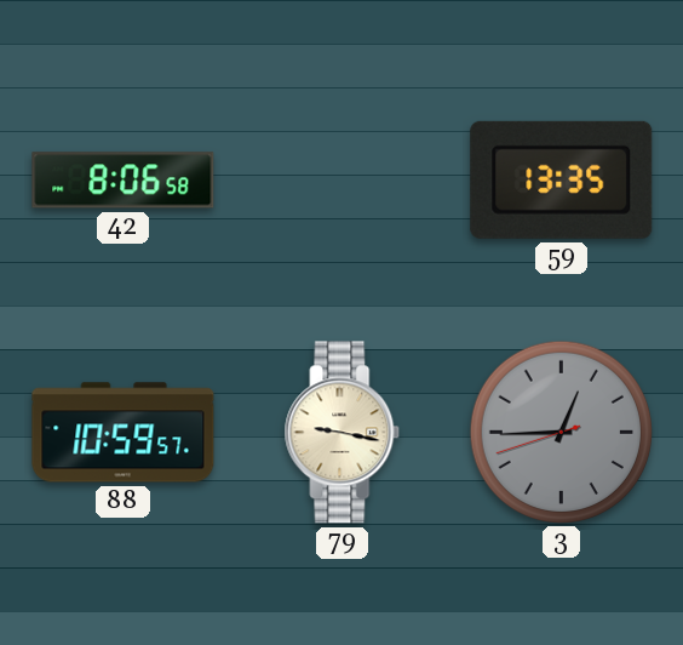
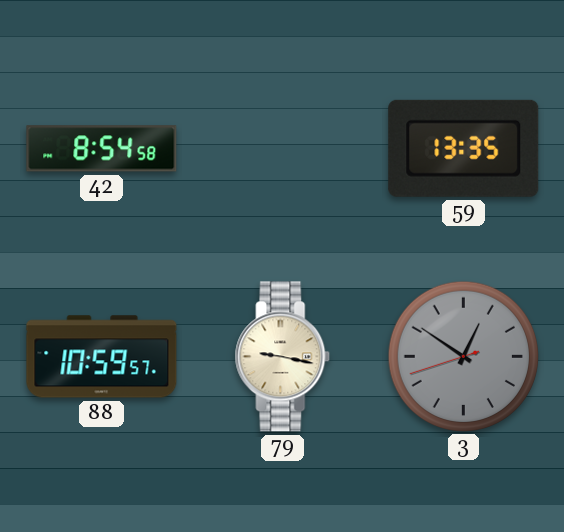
42: 8:06 -> 8:54 (102, 149)
3: 12:44 -> 12:50 (463, 356)
